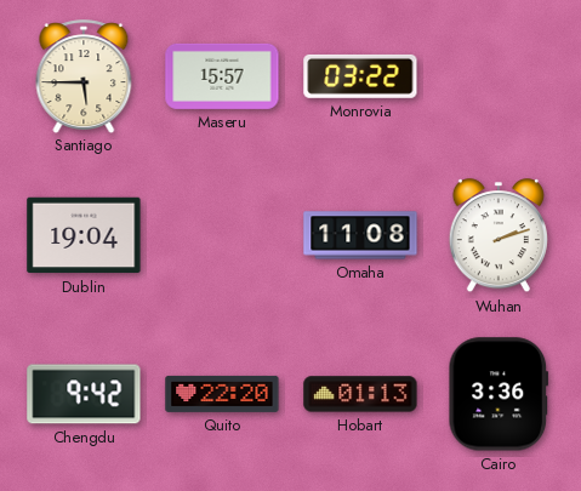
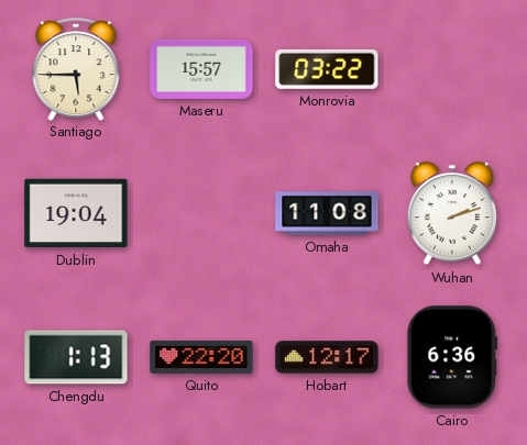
Chengdu: 9:42 -> 1:13 (76, 357)
Hobart: 01:13 -> 12:17 (327, 357)
Cairo: 3:36 -> 6:36 (452, 357)
